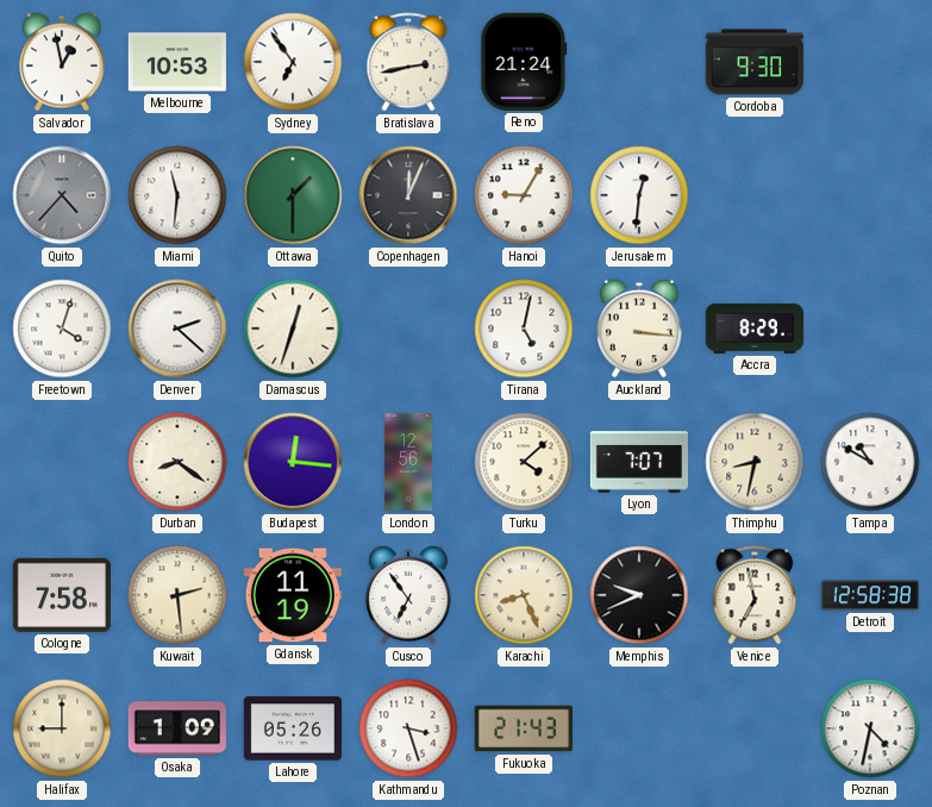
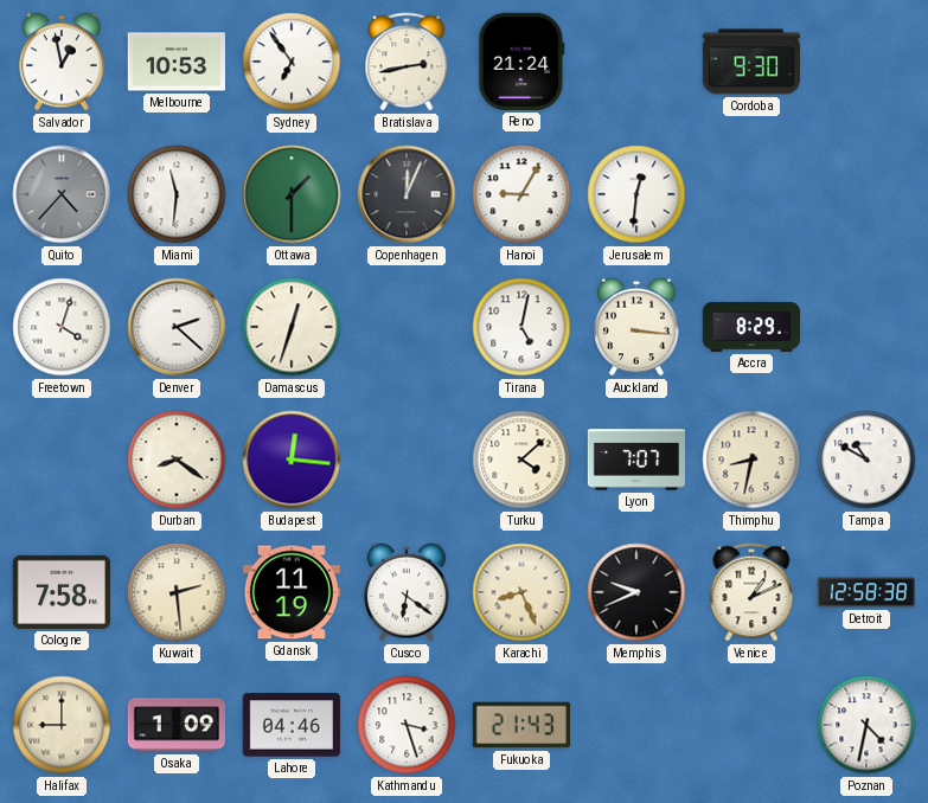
London: 12:56 -> none (408, 462)
Cusco: 6:54 -> 6:21 (407, 592)
Venice: 6:58 -> 1:11 (751, 592)
Lahore: 05:26 -> 04:46 (290, 725)
